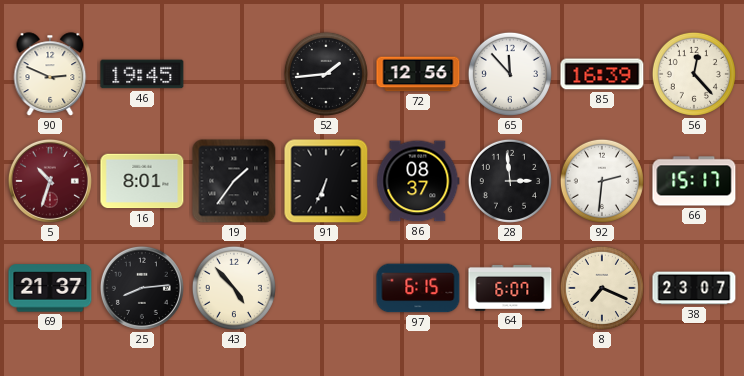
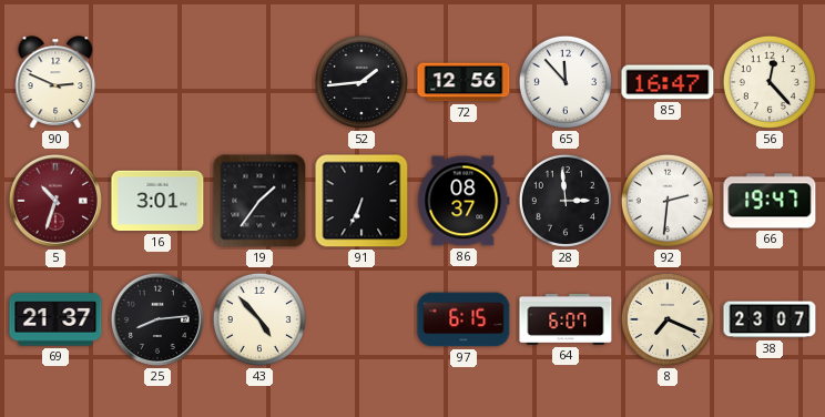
46: 19:45 -> none (142, 74)
85: 16:39 -> 16:47 (668, 82)
16: 8:01 -> 3:01 (157, 201)
66: 15:17 -> 19:47 (770, 201)
